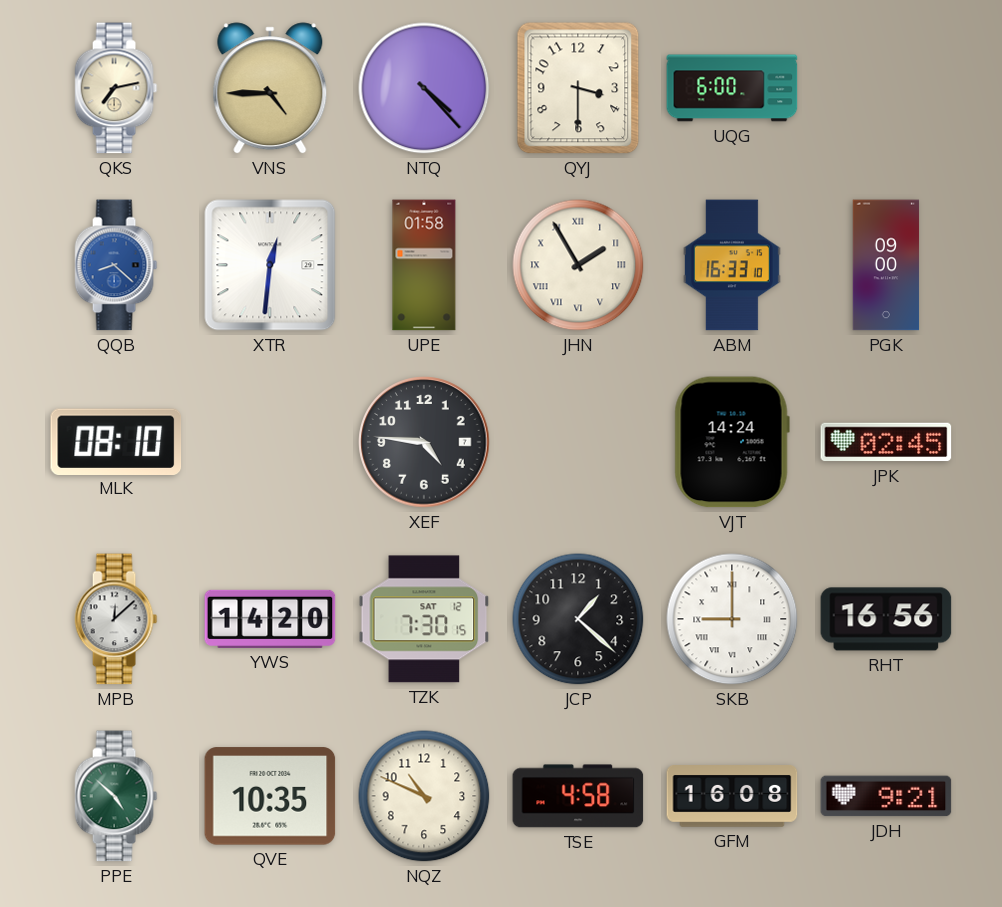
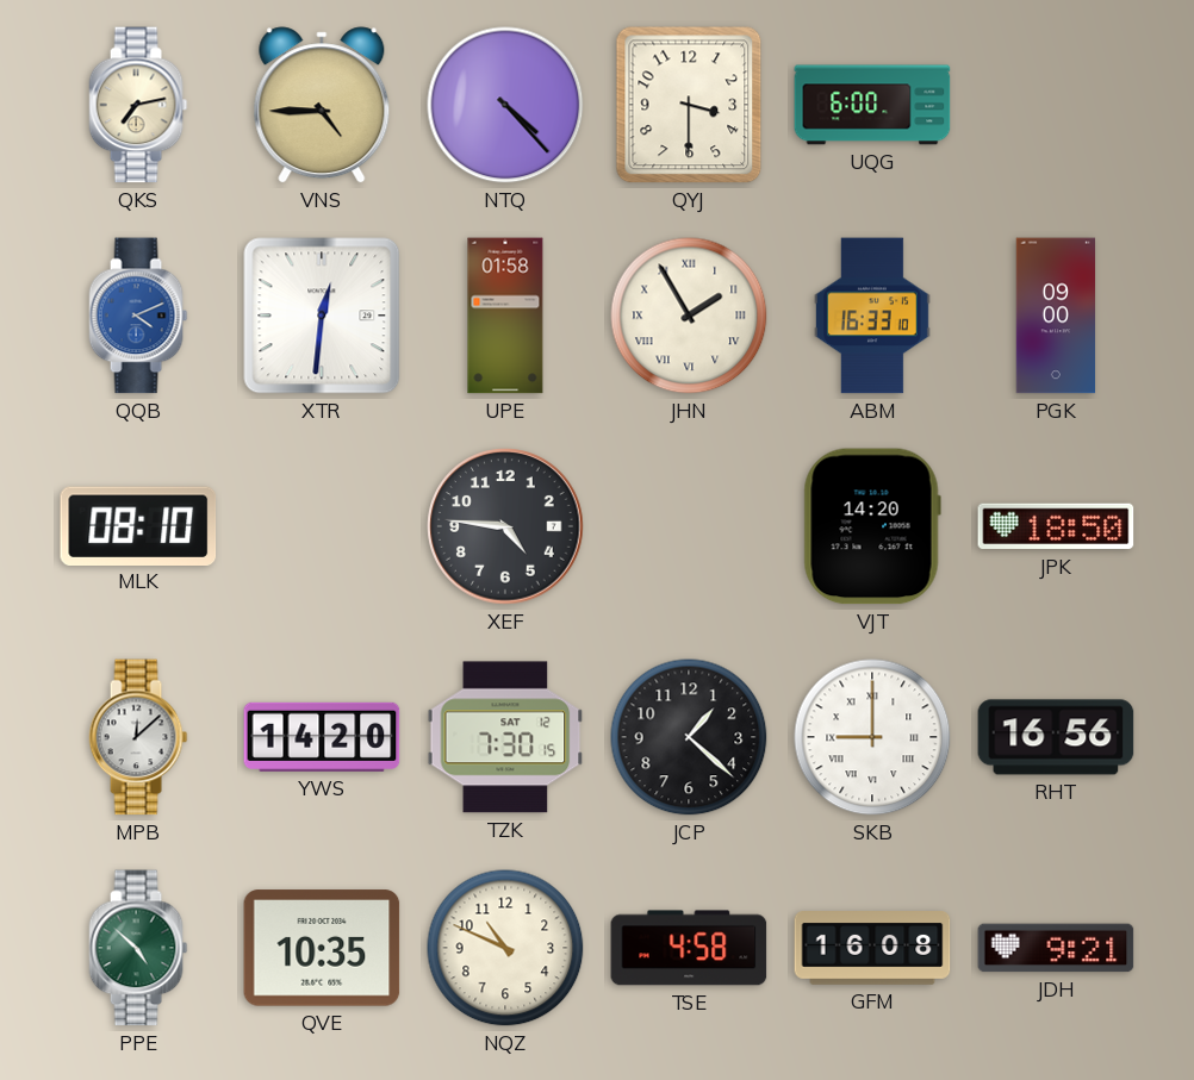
QQB: 8:22 -> 4:11 (138, 316)
VJT: 14:24 -> 14:20 (872, 526)
JPK: 02:45 -> 18:50 (1056, 526)
